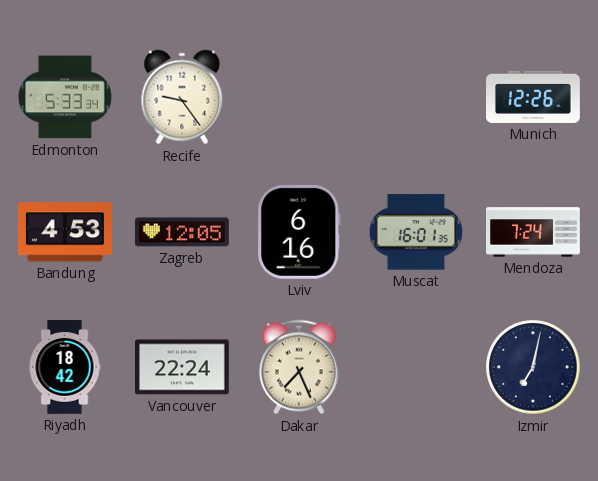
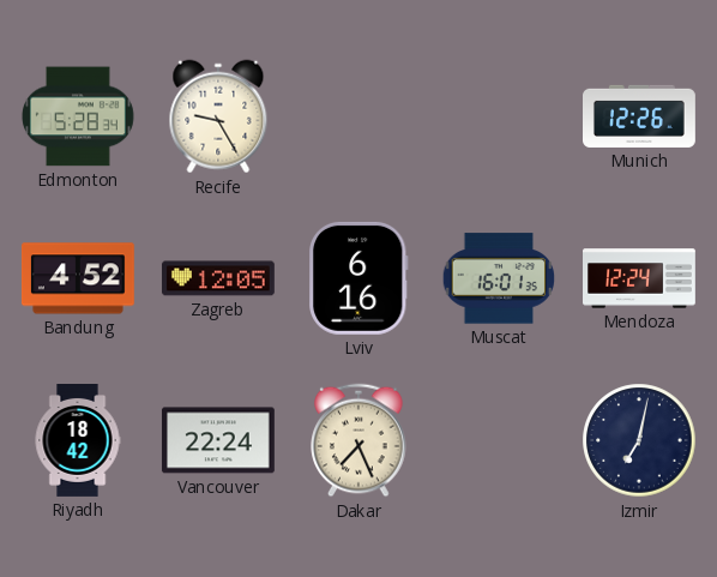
Edmonton: 5:33 -> 5:28 (78, 116)
Recife: 9:24 -> 9:25 (218, 116)
Bandung: 4:53 -> 4:52 (78, 278)
Mendoza: 7:24 -> 12:24 (640, 278)
